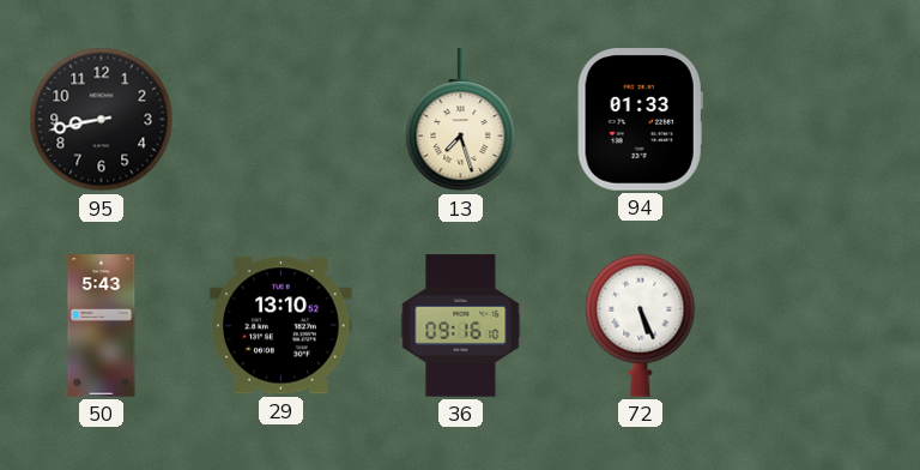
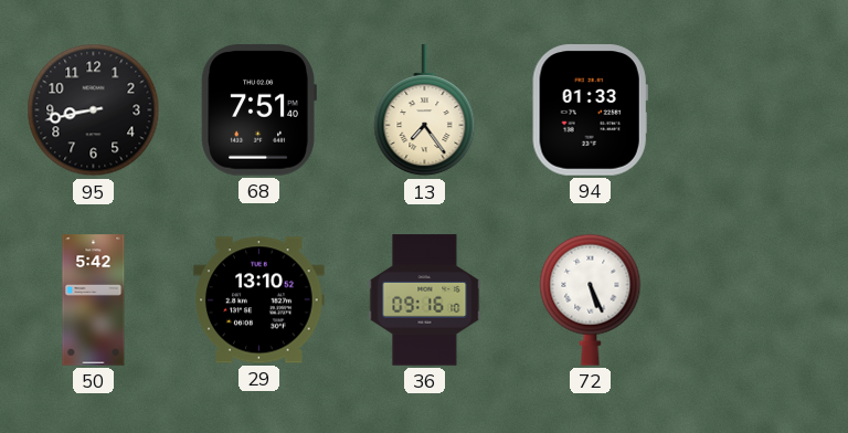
68: none -> 7:51 (258, 110)
13: 7:27 -> 7:24 (425, 110)
50: 5:43 -> 5:42 (94, 300)
